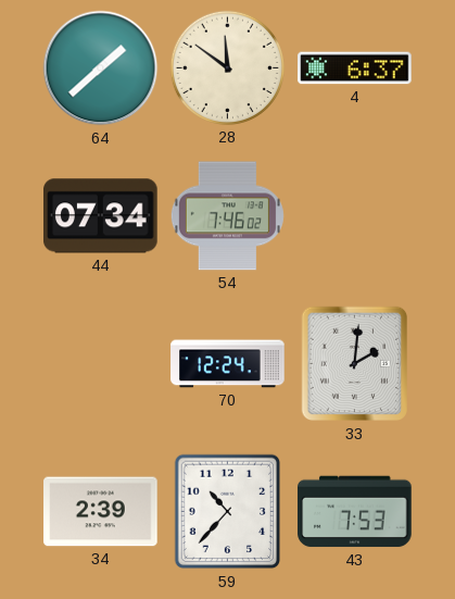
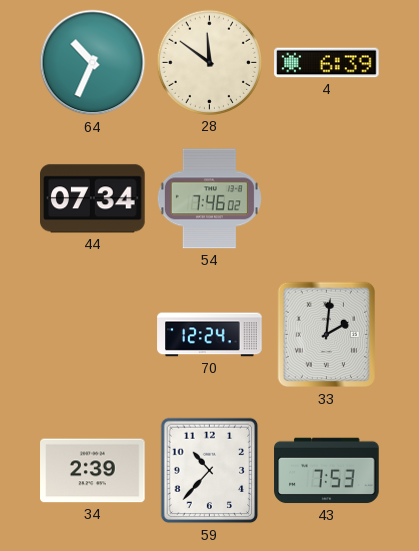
64: 1:38 -> 10:34 (93, 63)
4: 6:37 -> 6:39 (327, 63)
